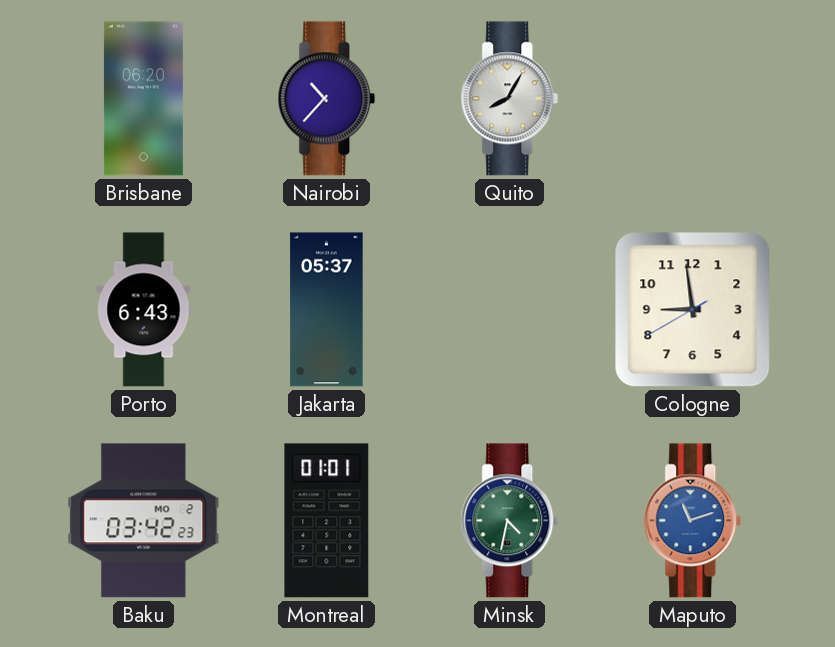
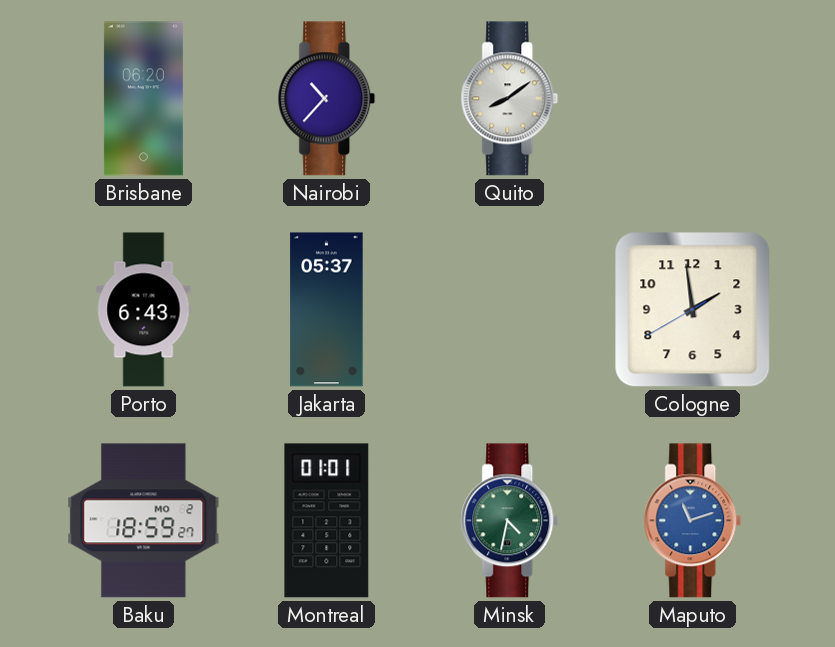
Quito: 8:05 -> 8:09 (510, 99)
Cologne: 8:58 -> 1:58 (693, 310)
Baku: 03:42 -> 18:59 (144, 521)
